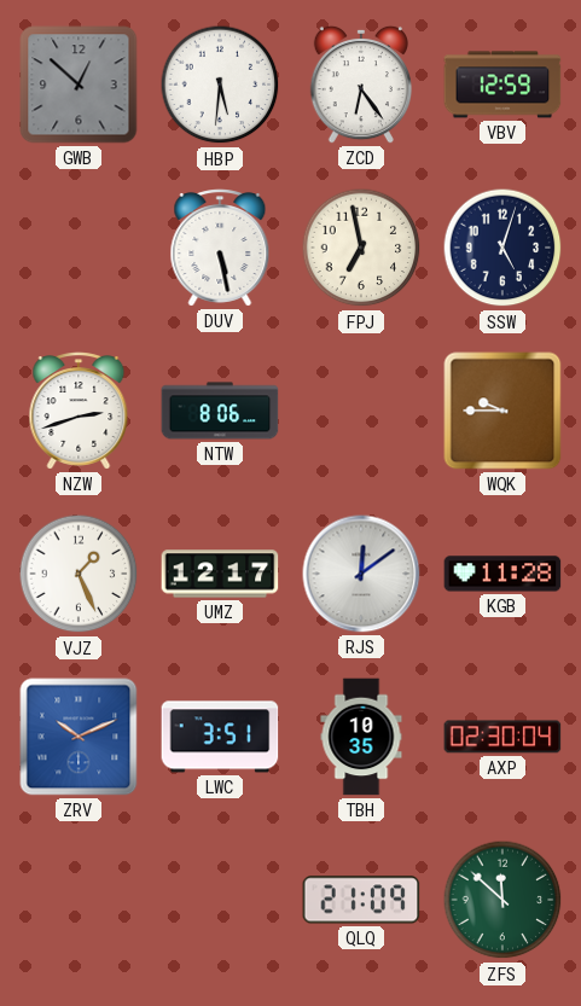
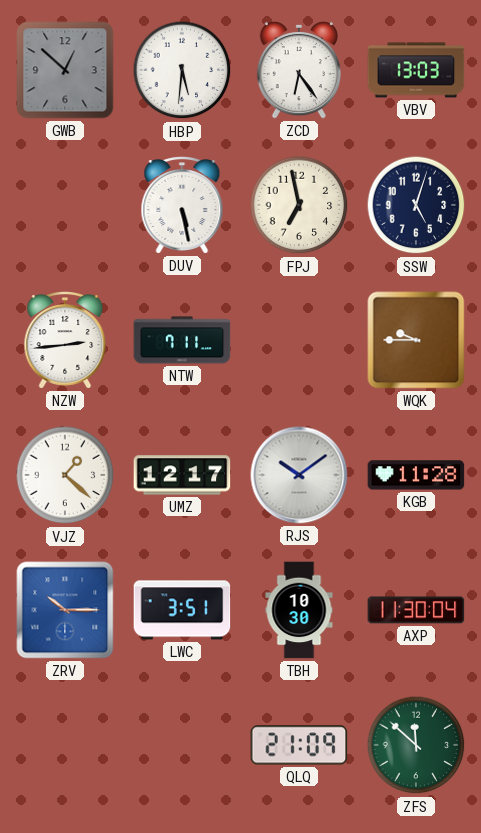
VBV: 12:59 -> 13:03 (416, 70)
NZW: 2:42 -> 2:44 (65, 340)
NTW: 8:06 -> 7:11 (182, 340)
VJZ: 1:26 -> 1:22 (65, 475)
RJS: 12:09 -> 10:09 (299, 475)
ZRV: 10:11 -> 10:15 (65, 610)
TBH: 10:35 -> 10:30 (299, 610)
AXP: 02:30 -> 11:30 (416, 610)
